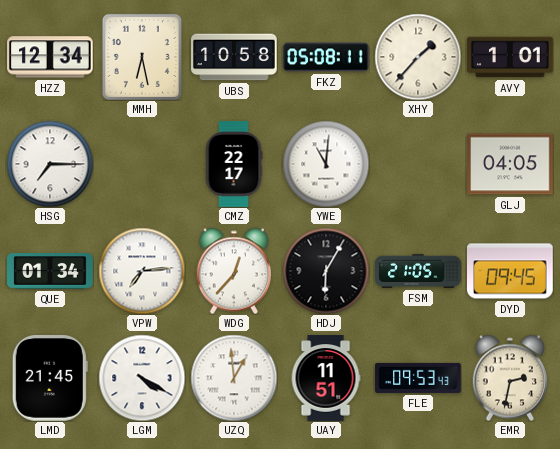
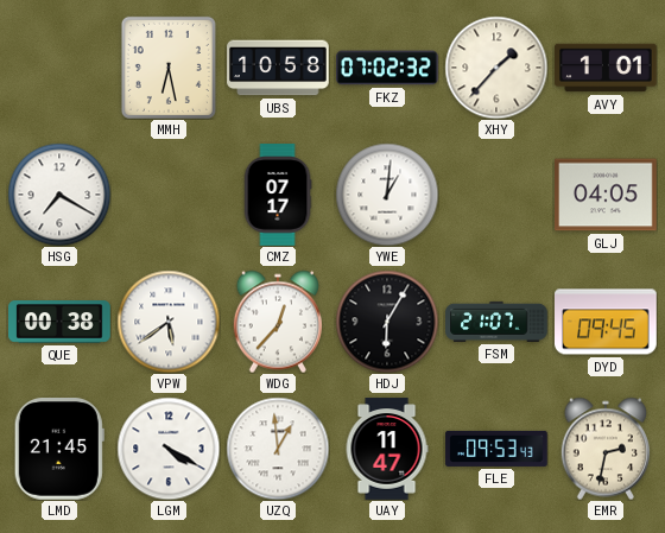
HZZ: 12:34 -> none (50, 57)
FKZ: 05:08 -> 07:02 (387, 68)
HSG: 7:15 -> 7:20 (59, 195)
CMZ: 22:17 -> 07:17 (278, 195)
YWE: 11:01 -> 1:01 (387, 195)
QUE: 01:34 -> 00:38 (59, 322)
VPW: 7:14 -> 5:39 (169, 322)
FSM: 21:05 -> 21:07 (496, 322)
UAY: 11:51 -> 11:47 (387, 449)
